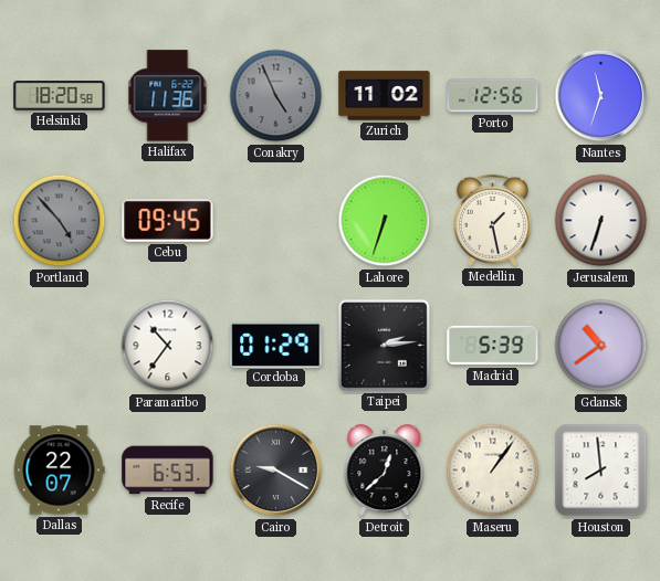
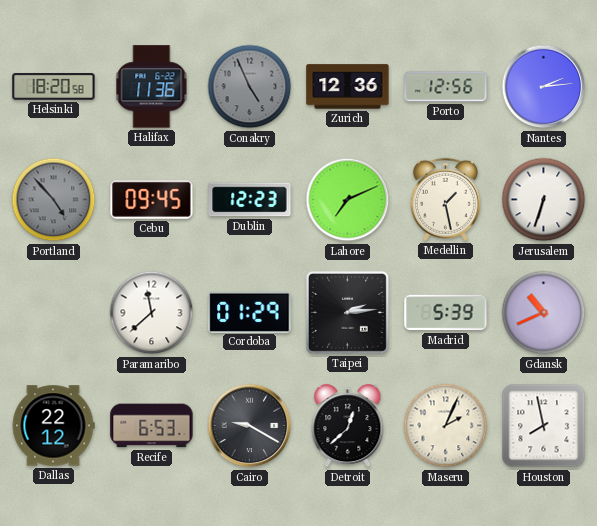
Zurich: 11:02 -> 12:36 (348, 87)
Nantes: 11:33 -> 2:14 (544, 87)
Dublin: none -> 12:23 (250, 200)
Lahore: 6:33 -> 7:11 (348, 200)
Paramaribo: 10:36 -> 11:38 (152, 313)
Gdansk: 10:39 -> 10:41 (544, 313)
Dallas: 22:07 -> 22:12 (53, 426)
Maseru: 1:06 -> 2:04 (446, 426)
Houston: 7:59 -> 7:58 (544, 426)
